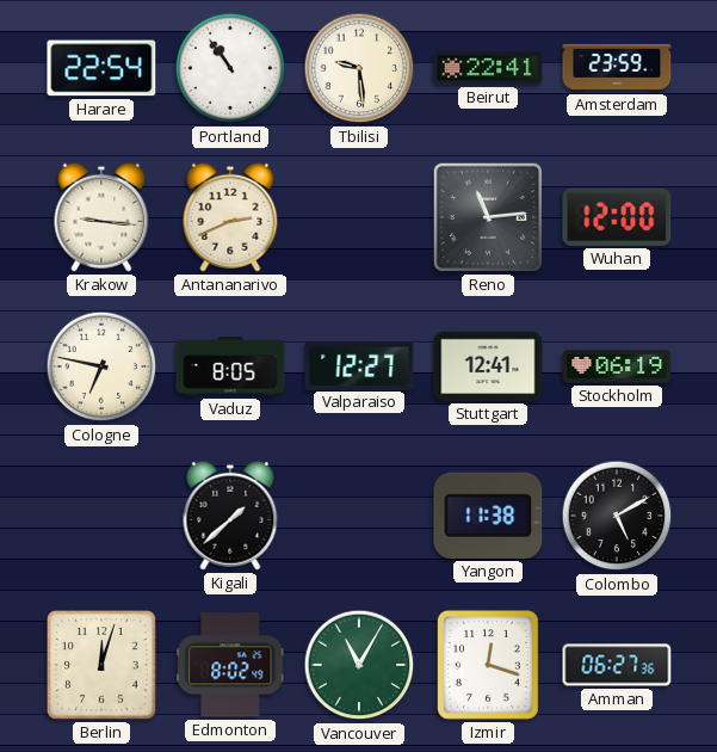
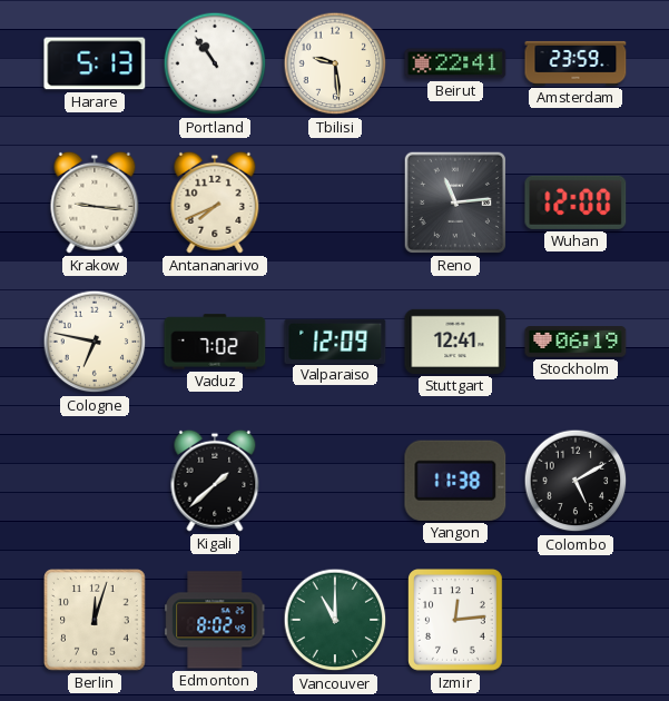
Harare: 22:54 -> 5:13 (95, 63)
Antananarivo: 2:41 -> 7:41 (215, 203)
Vaduz: 8:05 -> 7:02 (215, 342)
Valparaiso: 12:27 -> 12:09 (335, 340)
Vancouver: 11:05 -> 11:00 (335, 620)
Izmir: 12:18 -> 12:14 (456, 621)
Amman: 06:27 -> none (617, 665)
